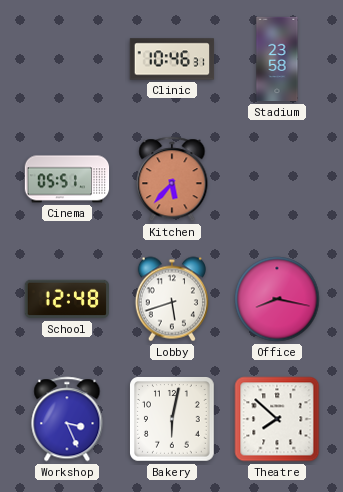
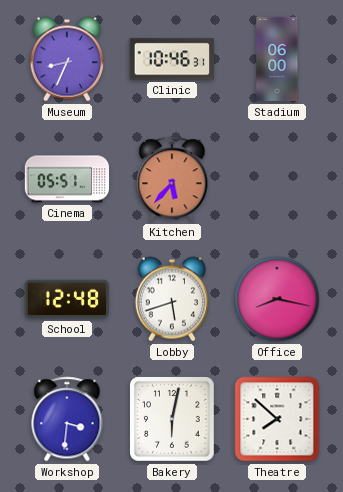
Museum: none -> 8:34 (66, 59)
Stadium: 23:58 -> 06:00 (277, 59)
Workshop: 3:26 -> 3:31 (67, 419)
